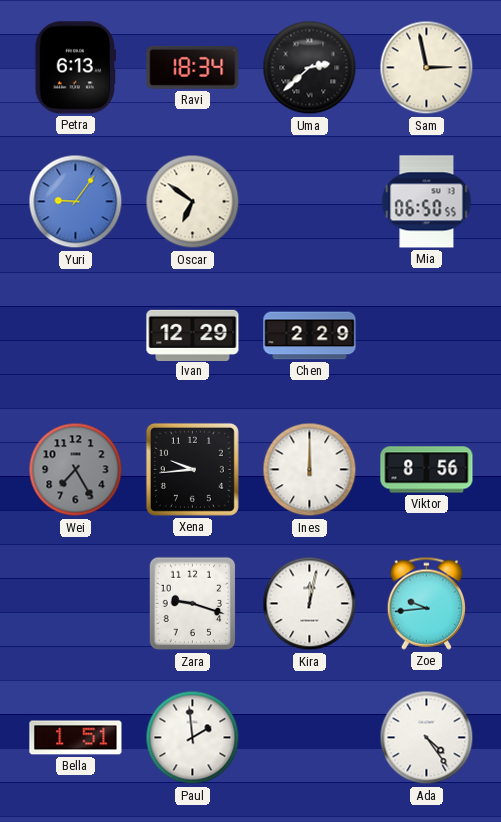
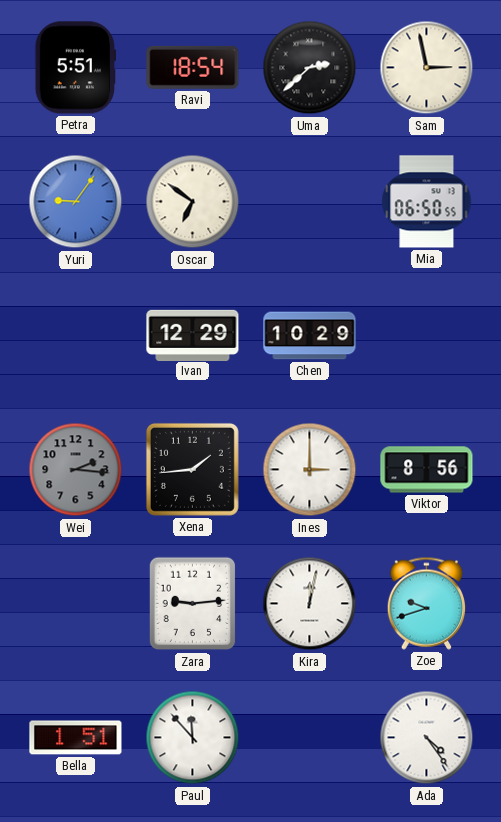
Petra: 6:13 -> 5:51 (76, 68)
Ravi: 18:34 -> 18:54 (193, 67)
Chen: 2:29 -> 10:29 (310, 336)
Wei: 7:25 -> 2:16 (76, 470)
Xena: 9:44 -> 1:44 (192, 469)
Ines: 12:00 -> 3:00 (310, 470)
Zara: 9:18 -> 9:14 (193, 604)
Zoe: 9:44 -> 9:42 (426, 603)
Paul: 1:59 -> 11:53 (193, 738)
